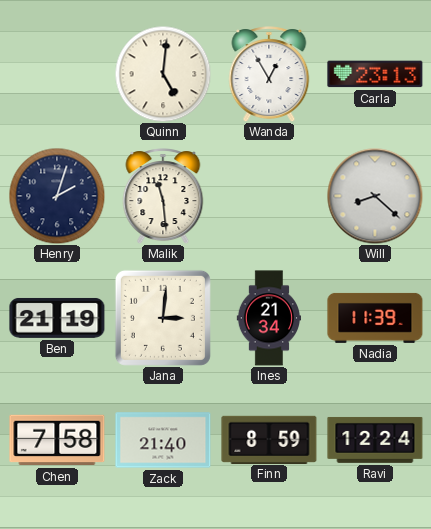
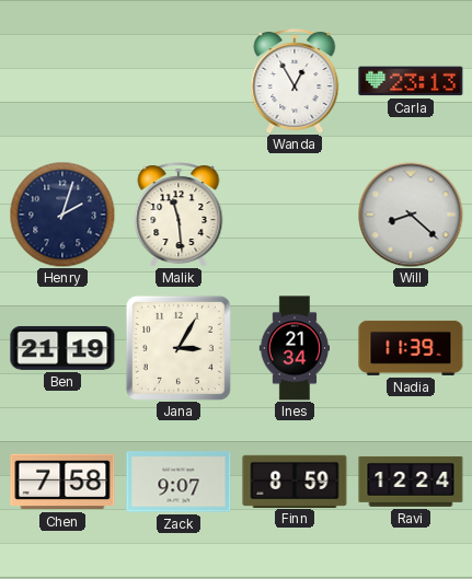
Quinn: 5:01 -> none (163, 74)
Jana: 3:01 -> 3:05 (179, 348)
Zack: 21:40 -> 9:07 (179, 482)
